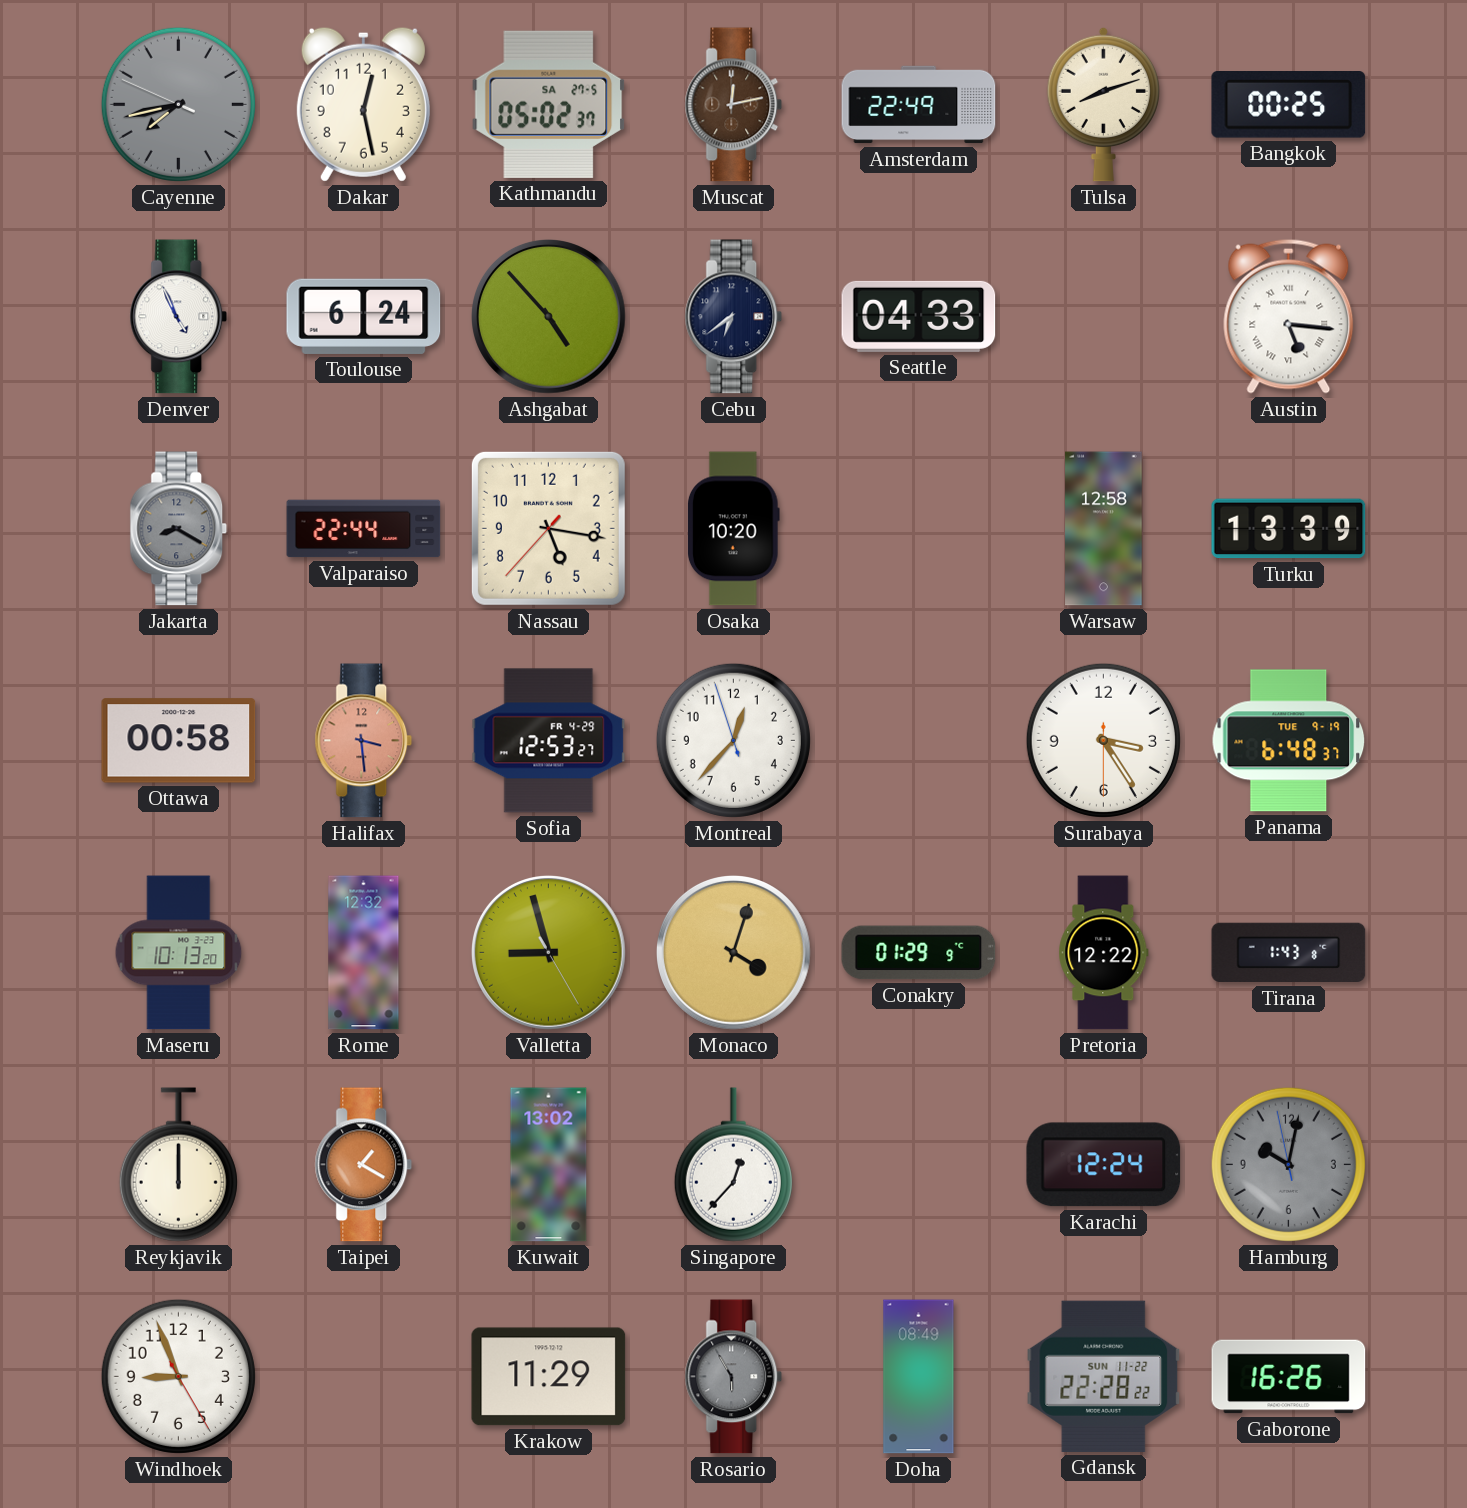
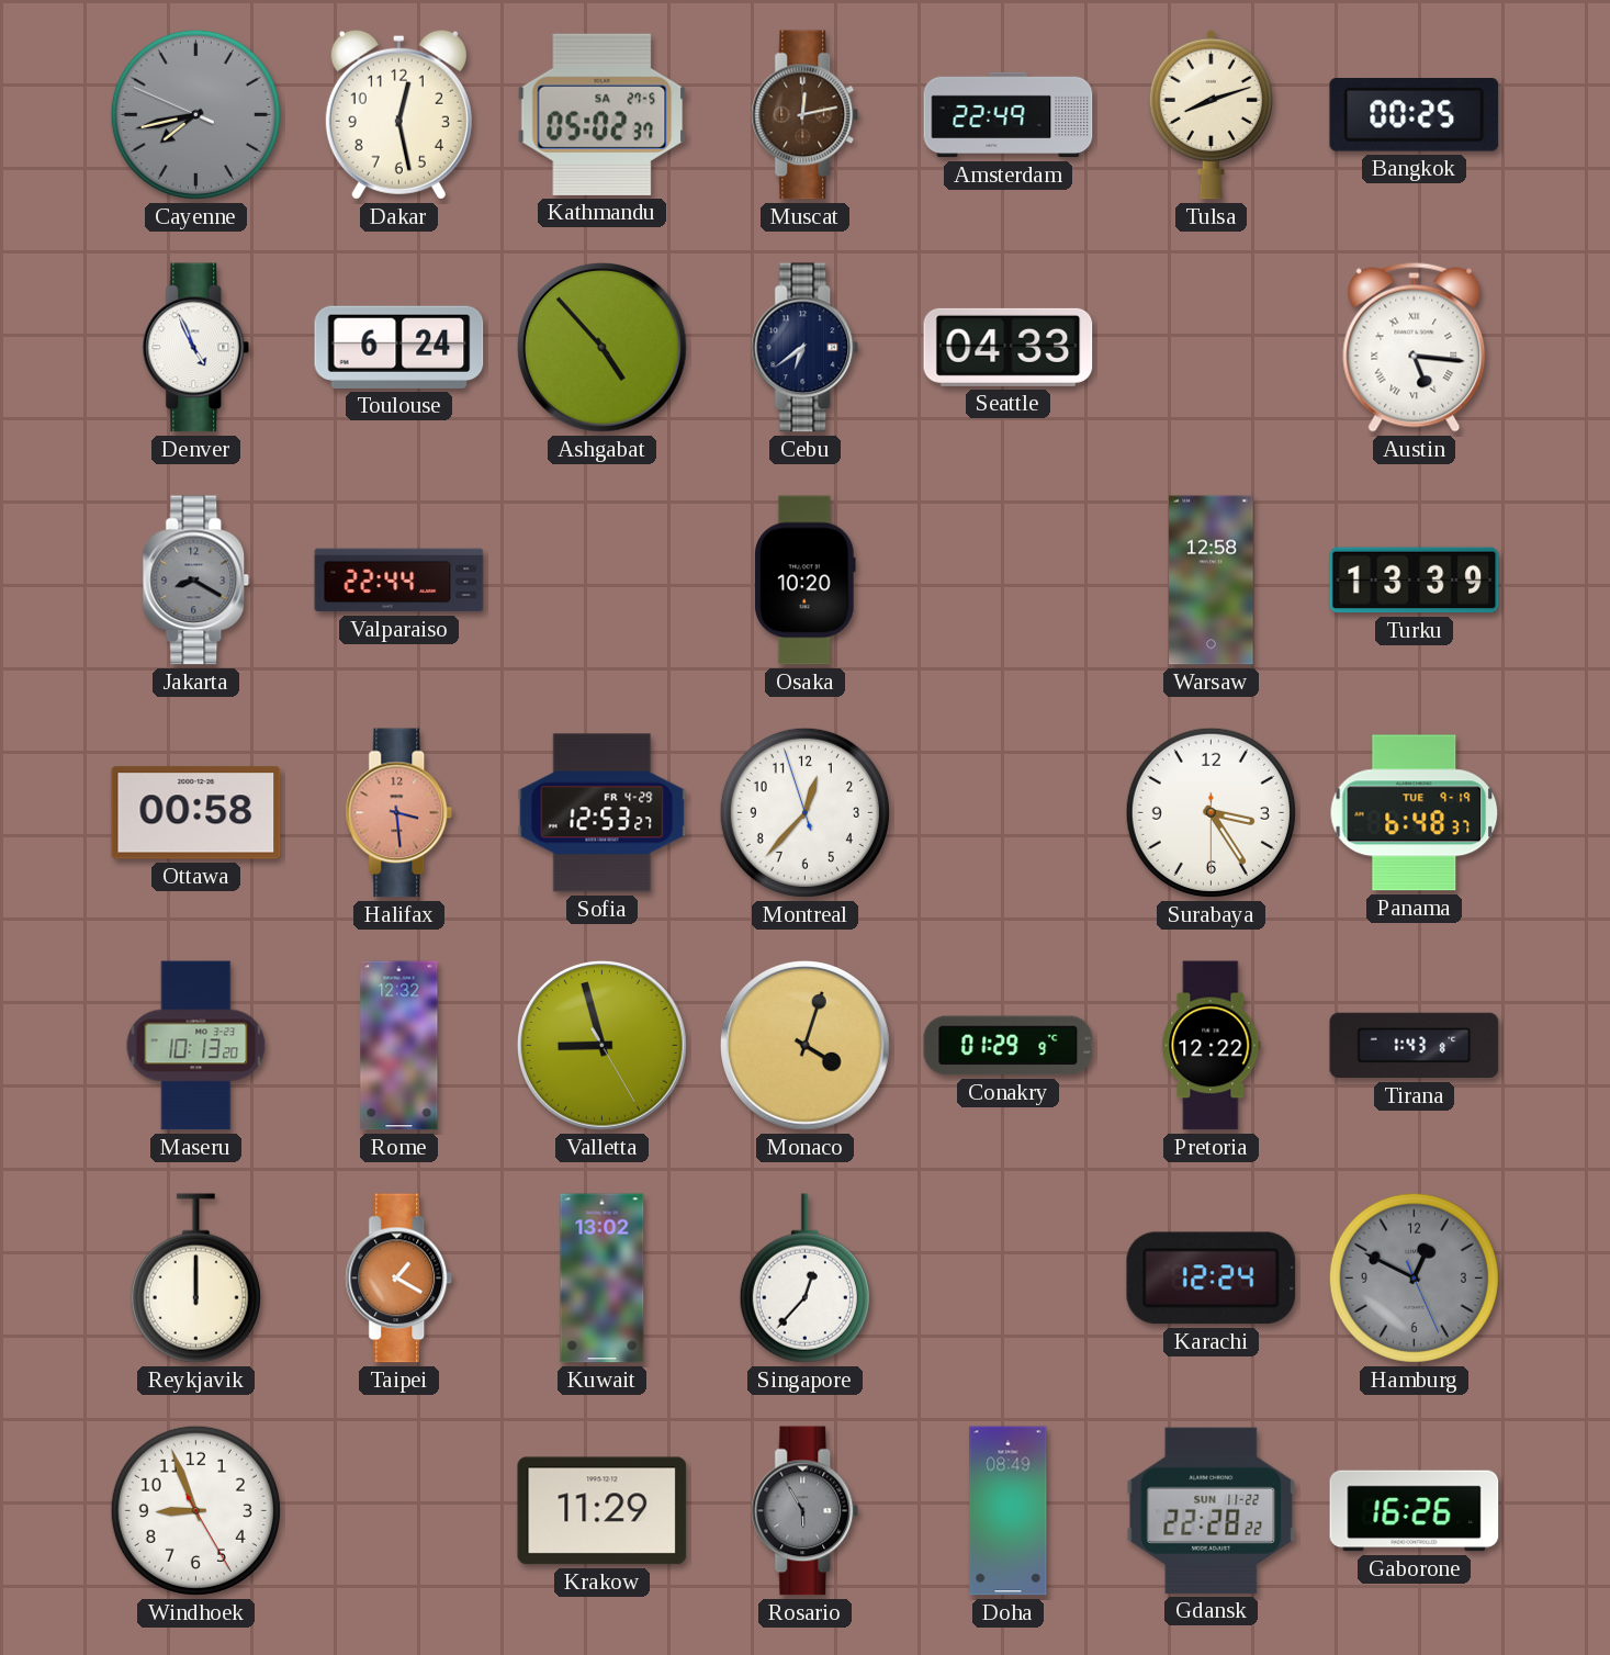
Nassau: 5:16 -> none (548, 528)
Hamburg: 10:01 -> 12:49 (1414, 1277)
